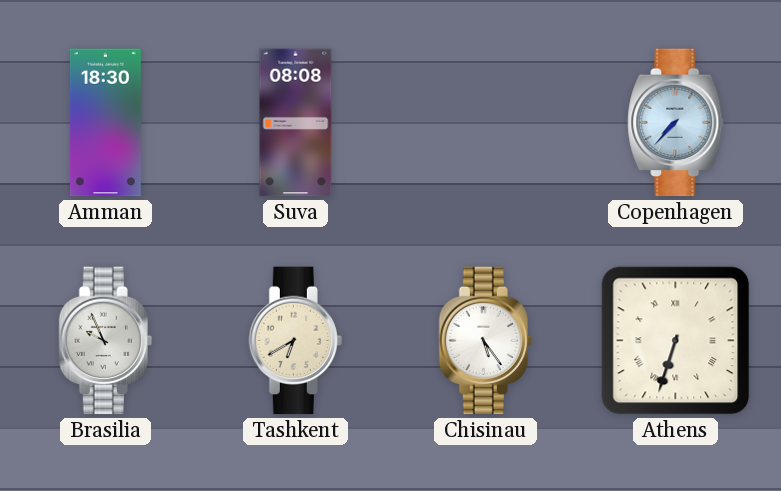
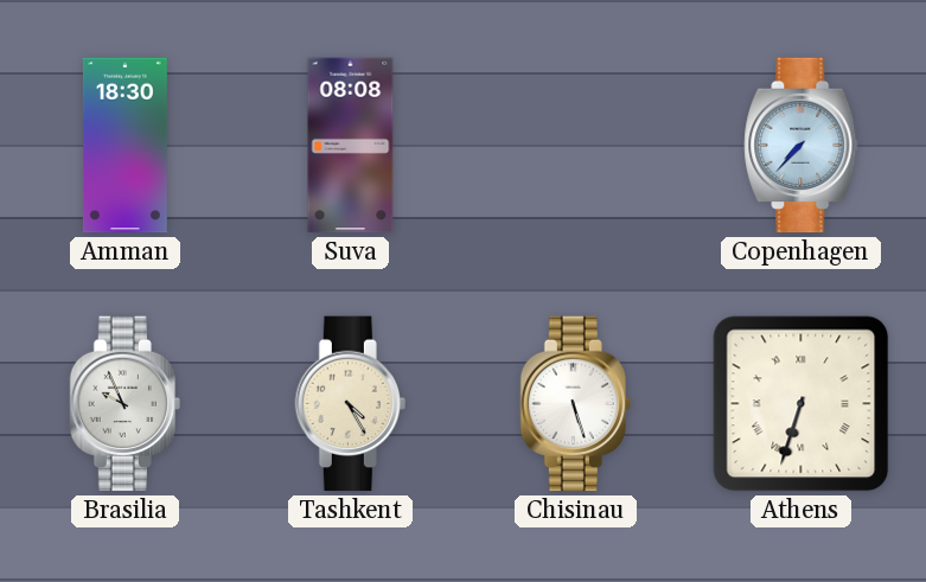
Tashkent: 6:40 -> 4:25 (350, 404)
Chisinau: 5:24 -> 5:27 (575, 404)
